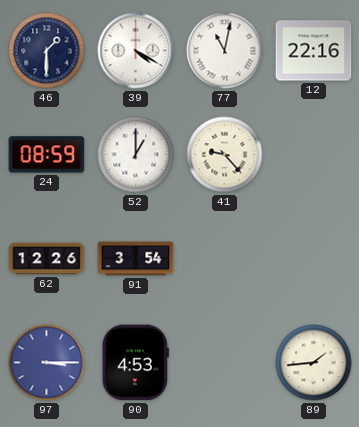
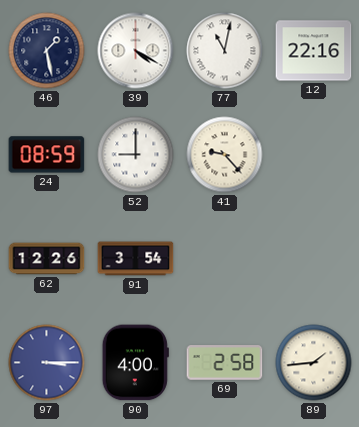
46: 1:30 -> 1:28 (47, 51)
52: 1:00 -> 9:00 (136, 155)
90: 4:53 -> 4:00 (135, 363)
69: none -> 2:58 (225, 363)
